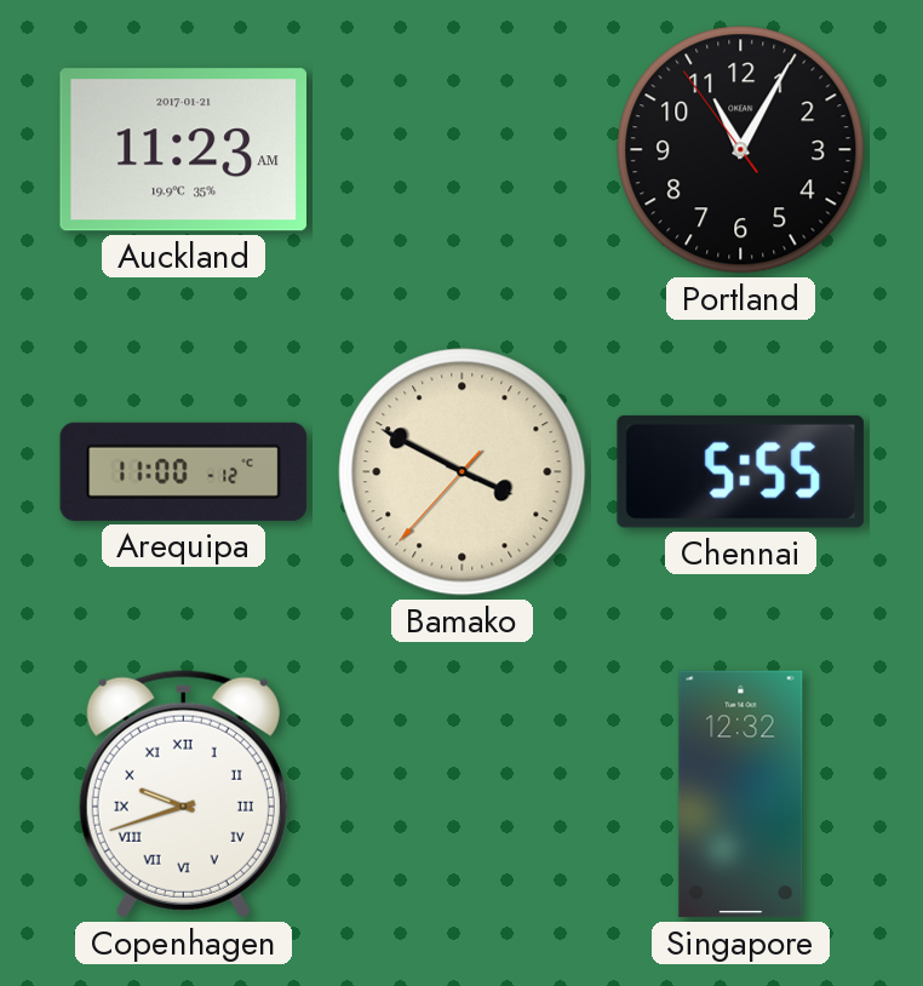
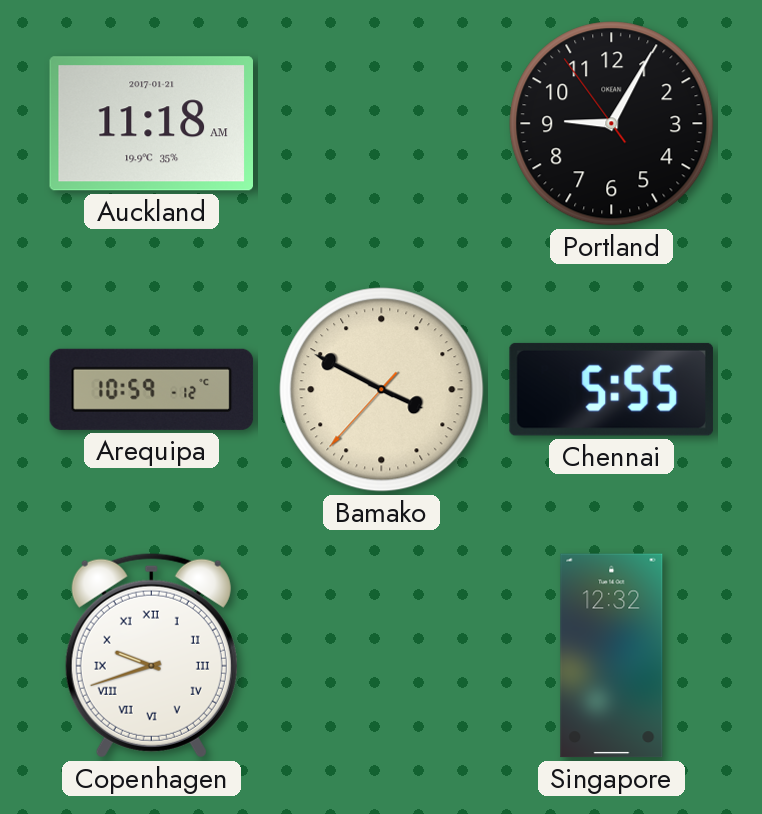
Auckland: 11:23 -> 11:18 (151, 124)
Portland: 11:04 -> 9:04 (612, 124)
Arequipa: 11:00 -> 10:59 (152, 389)
